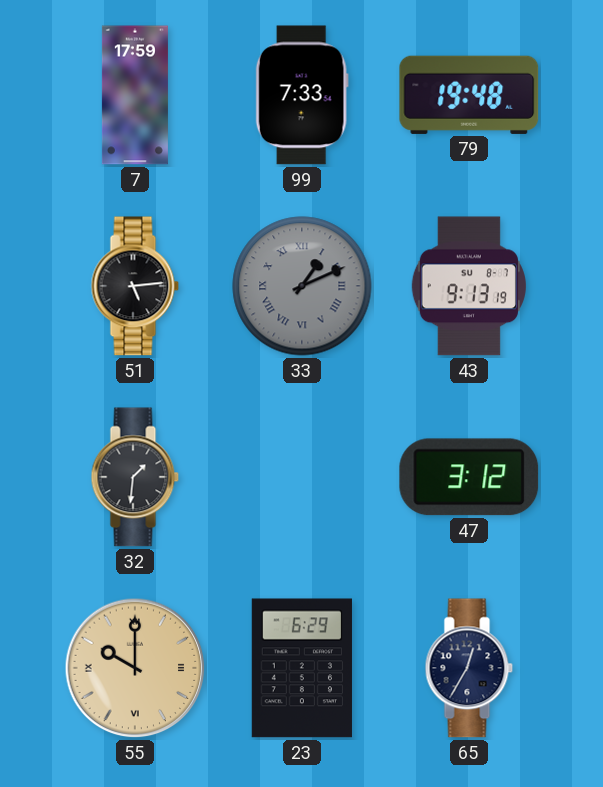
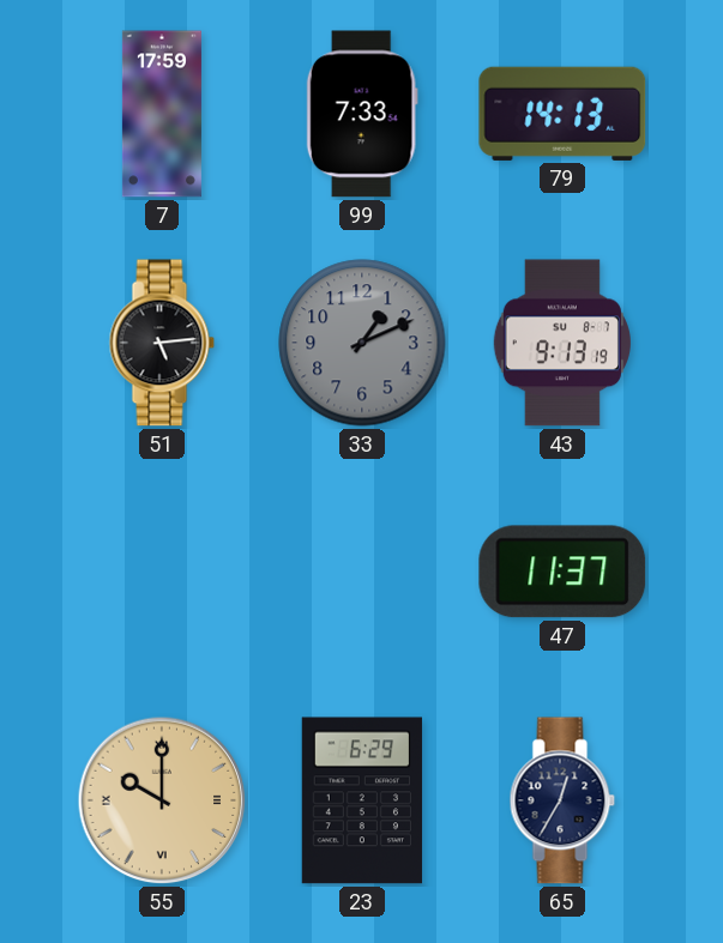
79: 19:48 -> 14:13 (562, 114)
33 numerals: Roman -> Arabic (362, 343)
32: 1:31 -> none (135, 477)
47: 3:12 -> 11:37 (562, 572)
